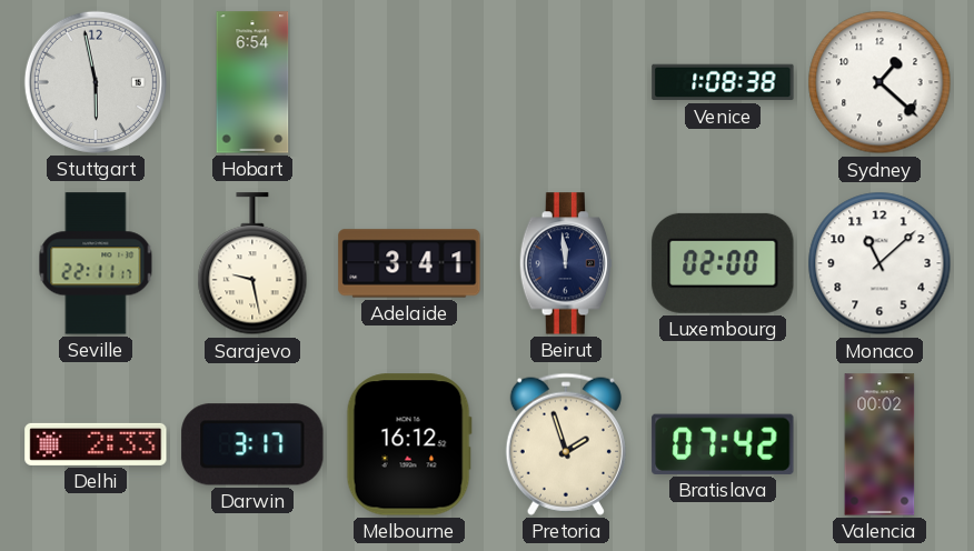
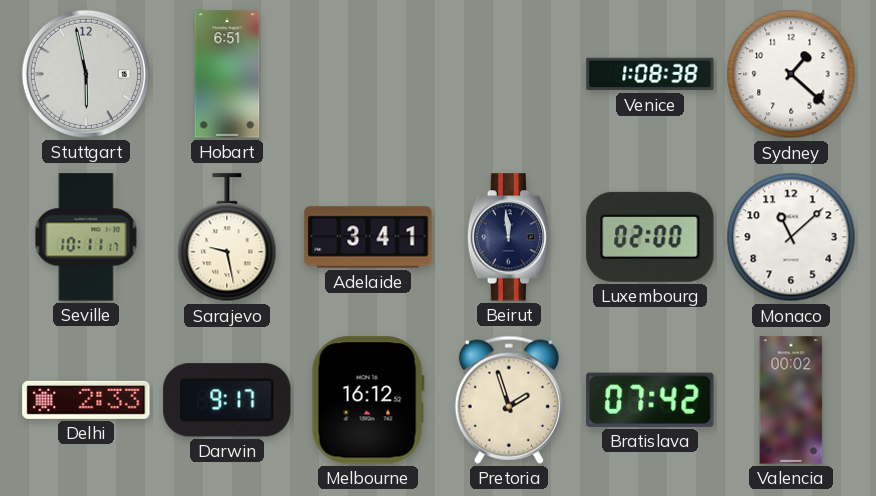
Hobart: 6:54 -> 6:51 (227, 74)
Seville: 22:11 -> 10:11 (86, 237)
Darwin: 3:17 -> 9:17 (227, 400)
